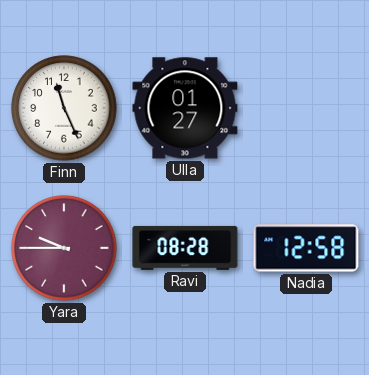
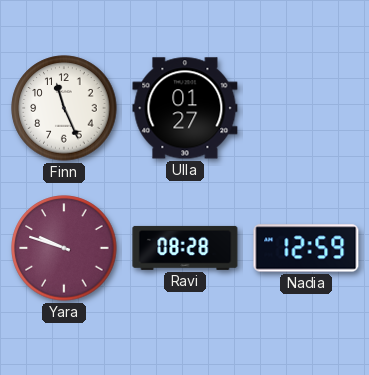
Yara: 9:45 -> 9:48 (64, 248)
Nadia: 12:58 -> 12:59 (306, 248)
